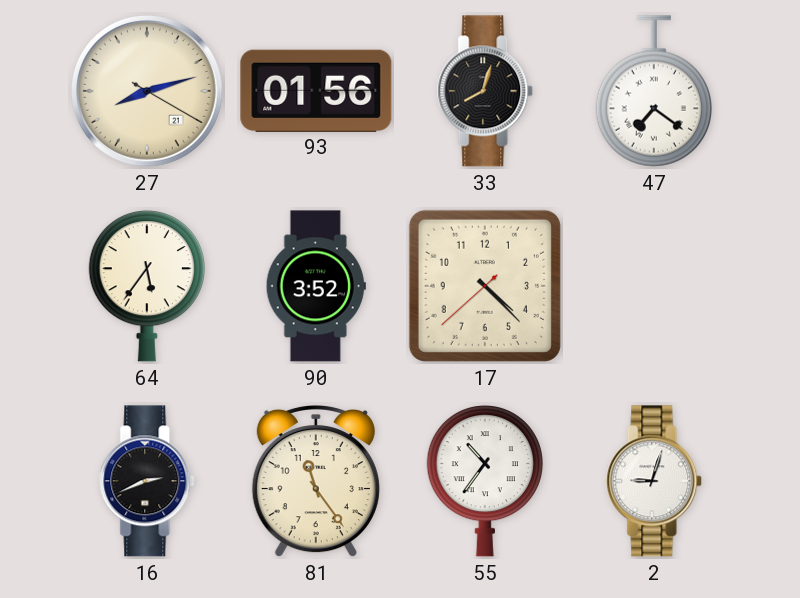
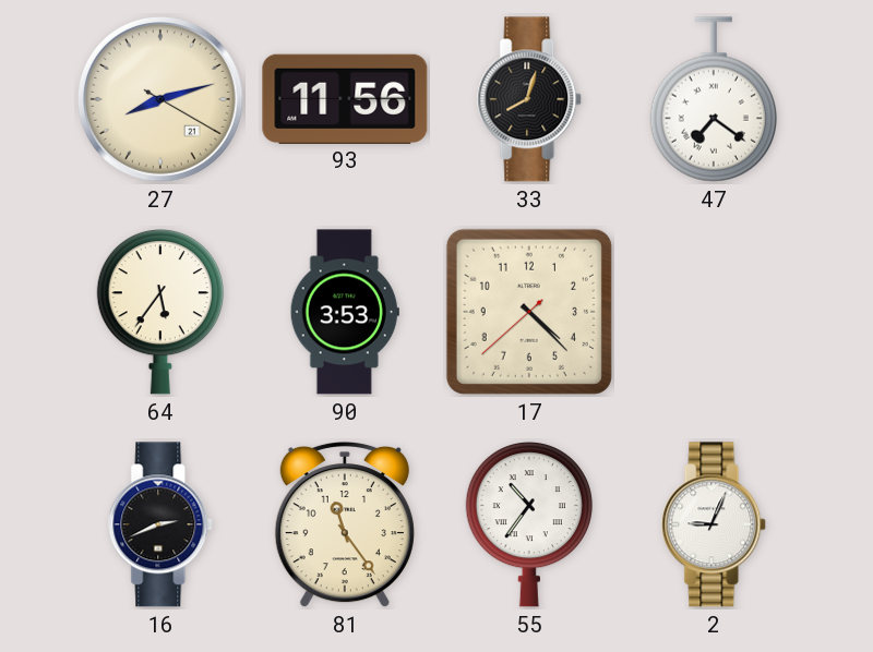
93: 01:56 -> 11:56 (345, 98)
90: 3:52 -> 3:53 (345, 312)
2: 9:03 -> 9:04 (715, 524)
